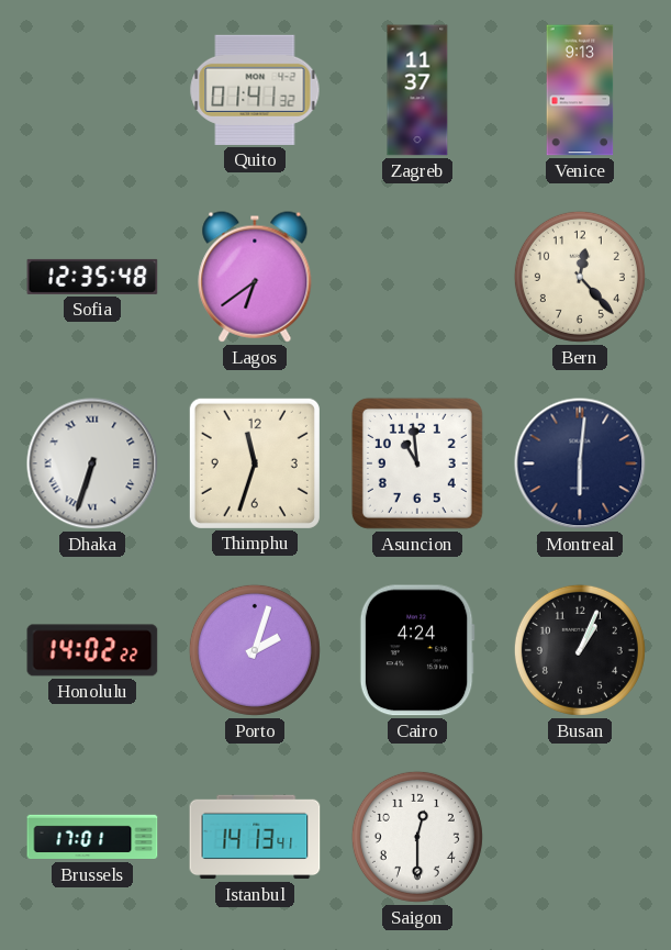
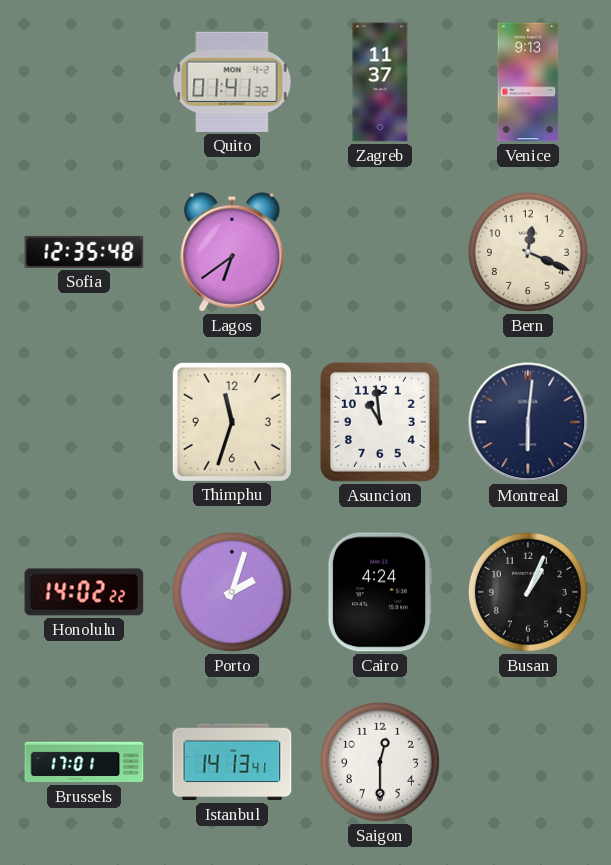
Bern: 12:23 -> 12:19 (528, 252)
Dhaka: 6:33 -> none (92, 463)
